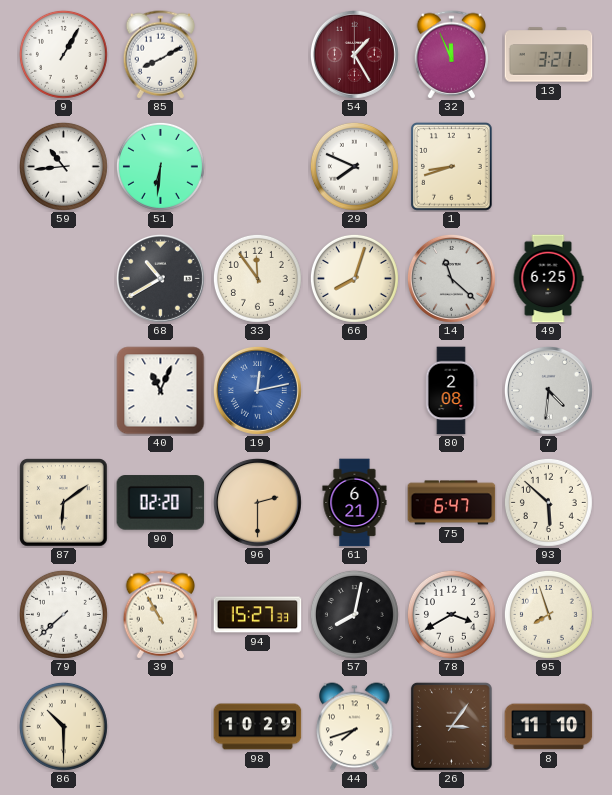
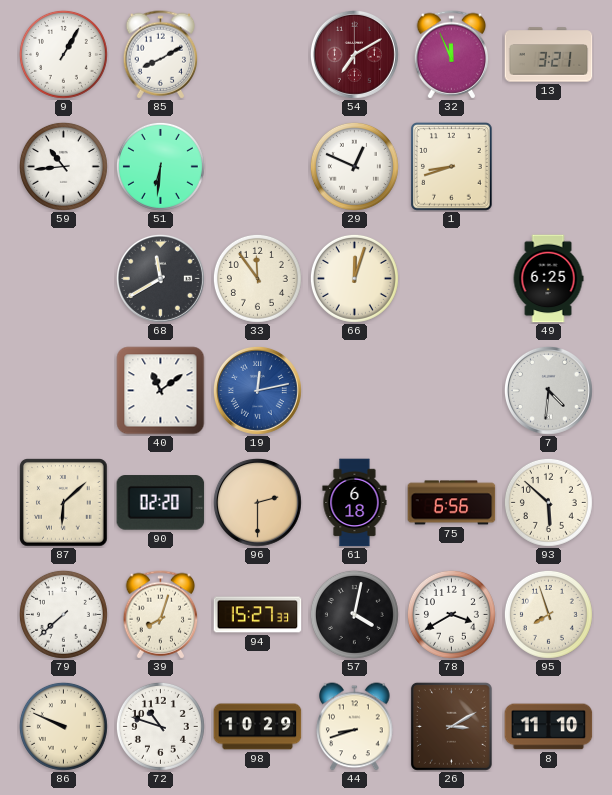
54: 1:25 -> 7:10 (354, 54)
29: 7:49 -> 12:49 (354, 166)
68: 10:40 -> 11:40 (160, 278)
66: 8:03 -> 12:03 (354, 278)
14: 11:22 -> none (451, 278)
40: 11:04 -> 11:09 (161, 391)
80: 2:08 -> none (451, 391)
87: 6:09 -> 6:08 (64, 503)
61: 6:21 -> 6:18 (355, 503)
75: 6:47 -> 6:56 (452, 503)
39: 10:55 -> 8:03 (161, 615)
57: 8:02 -> 4:02 (354, 614)
86: 10:30 -> 9:49 (63, 726)
72: none -> 10:48 (160, 726)
44: 7:42 -> 8:42 (355, 727)
26: 3:06 -> 3:10 (451, 726)
